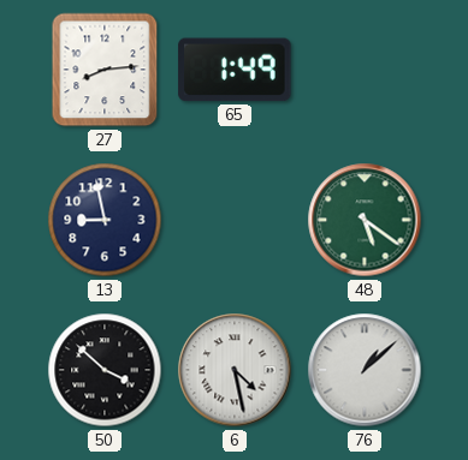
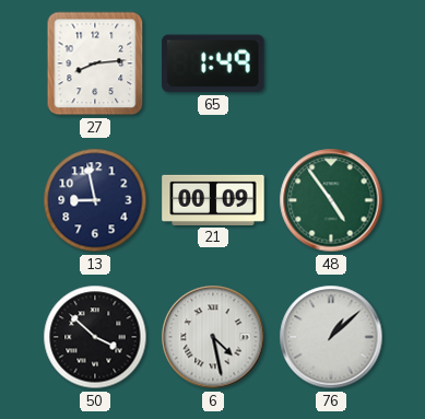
21: none -> 00:09 (213, 200)
48: 5:21 -> 4:54 (331, 200)
